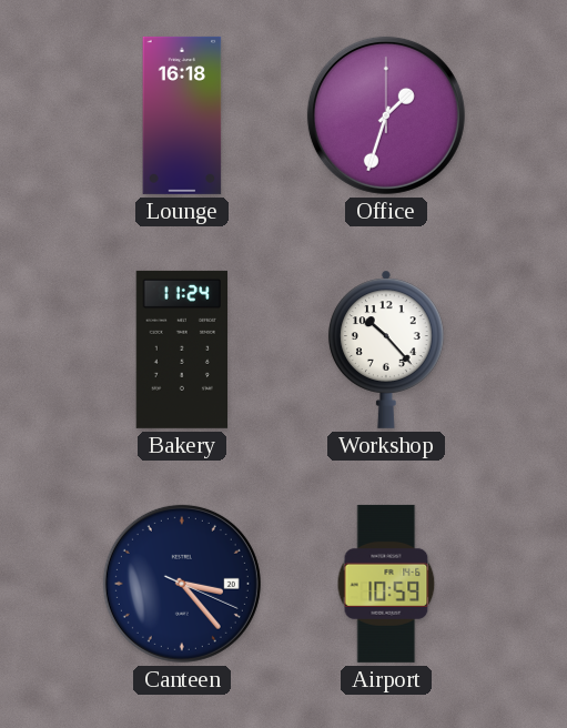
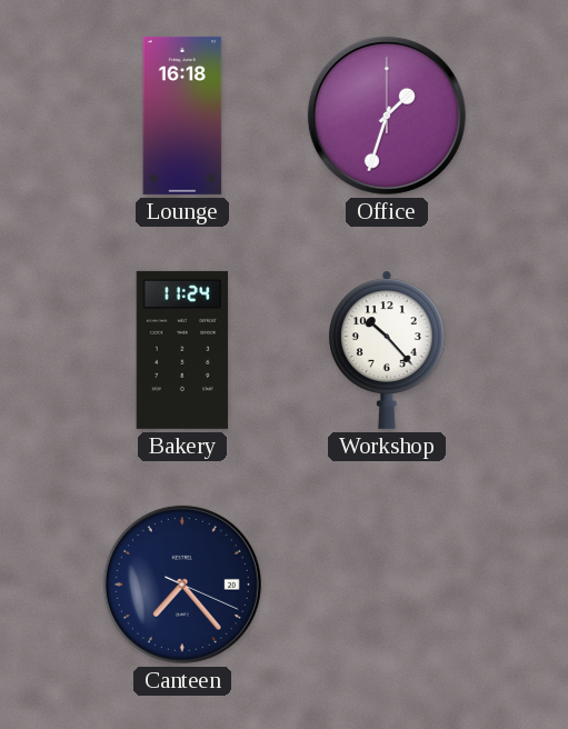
Canteen: 3:23 -> 7:23 (182, 585)
Airport: 10:59 -> none (386, 584)
